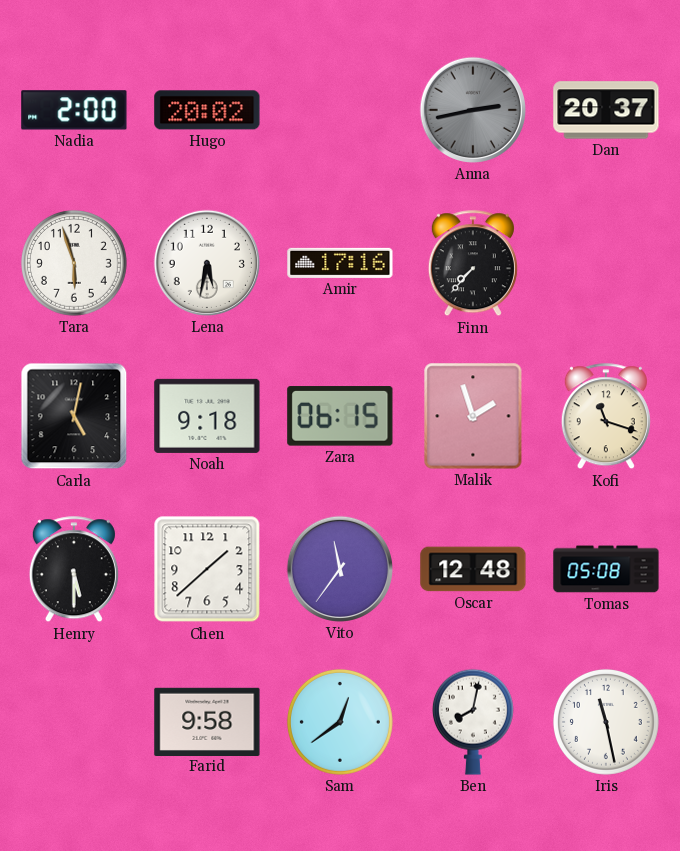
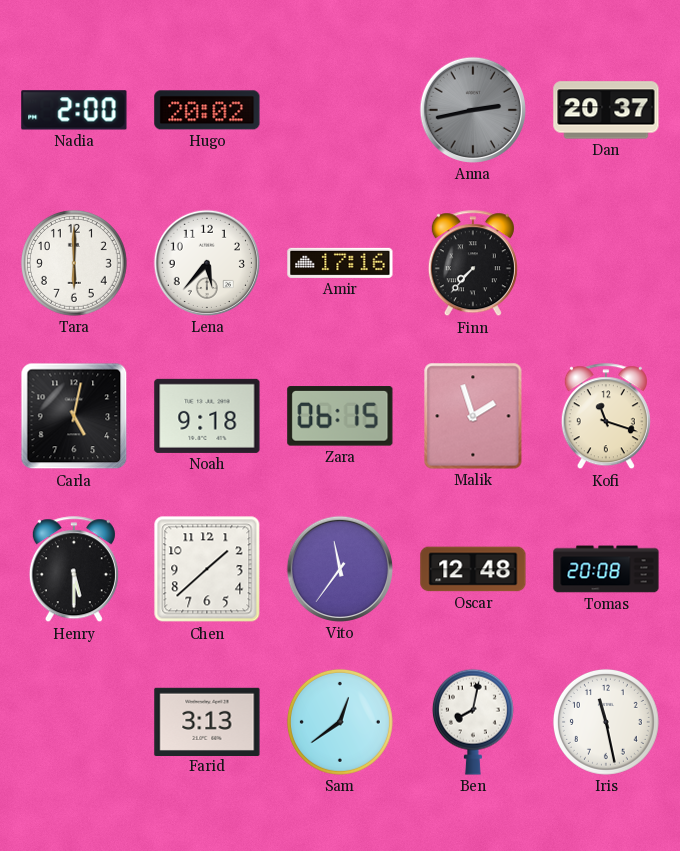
Tara: 5:57 -> 6:00 (74, 263)
Lena: 5:32 -> 5:37 (207, 263)
Tomas: 05:08 -> 20:08 (606, 569)
Farid: 9:58 -> 3:13 (207, 721)
